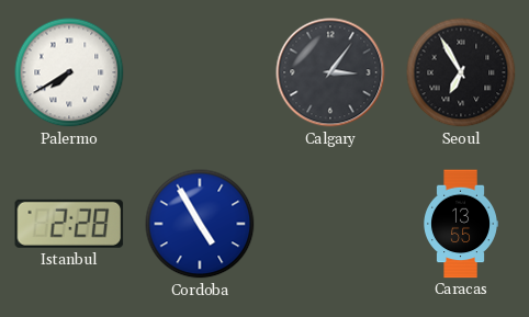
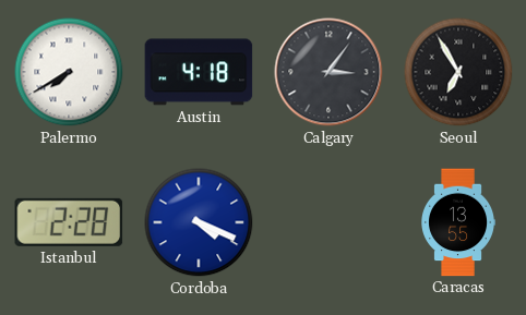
Austin: none -> 4:18 (199, 72)
Cordoba: 4:55 -> 4:19 (199, 222)
